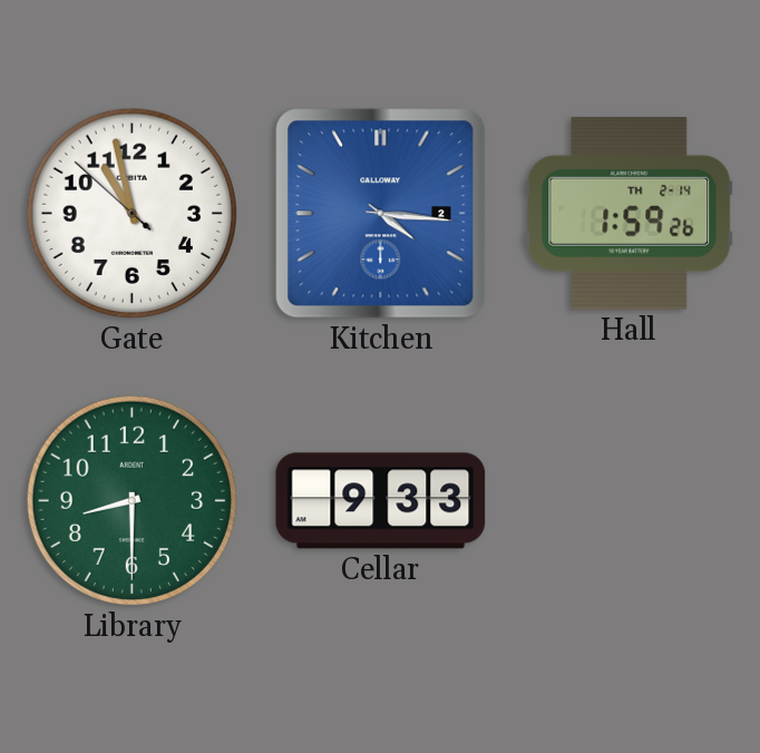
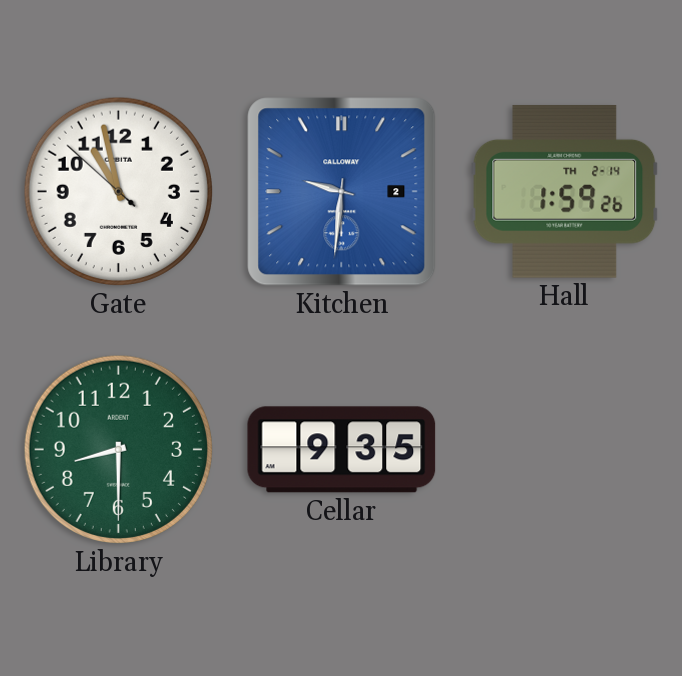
Kitchen: 4:16 -> 9:31 (342, 192)
Cellar: 9:33 -> 9:35 (342, 450)
